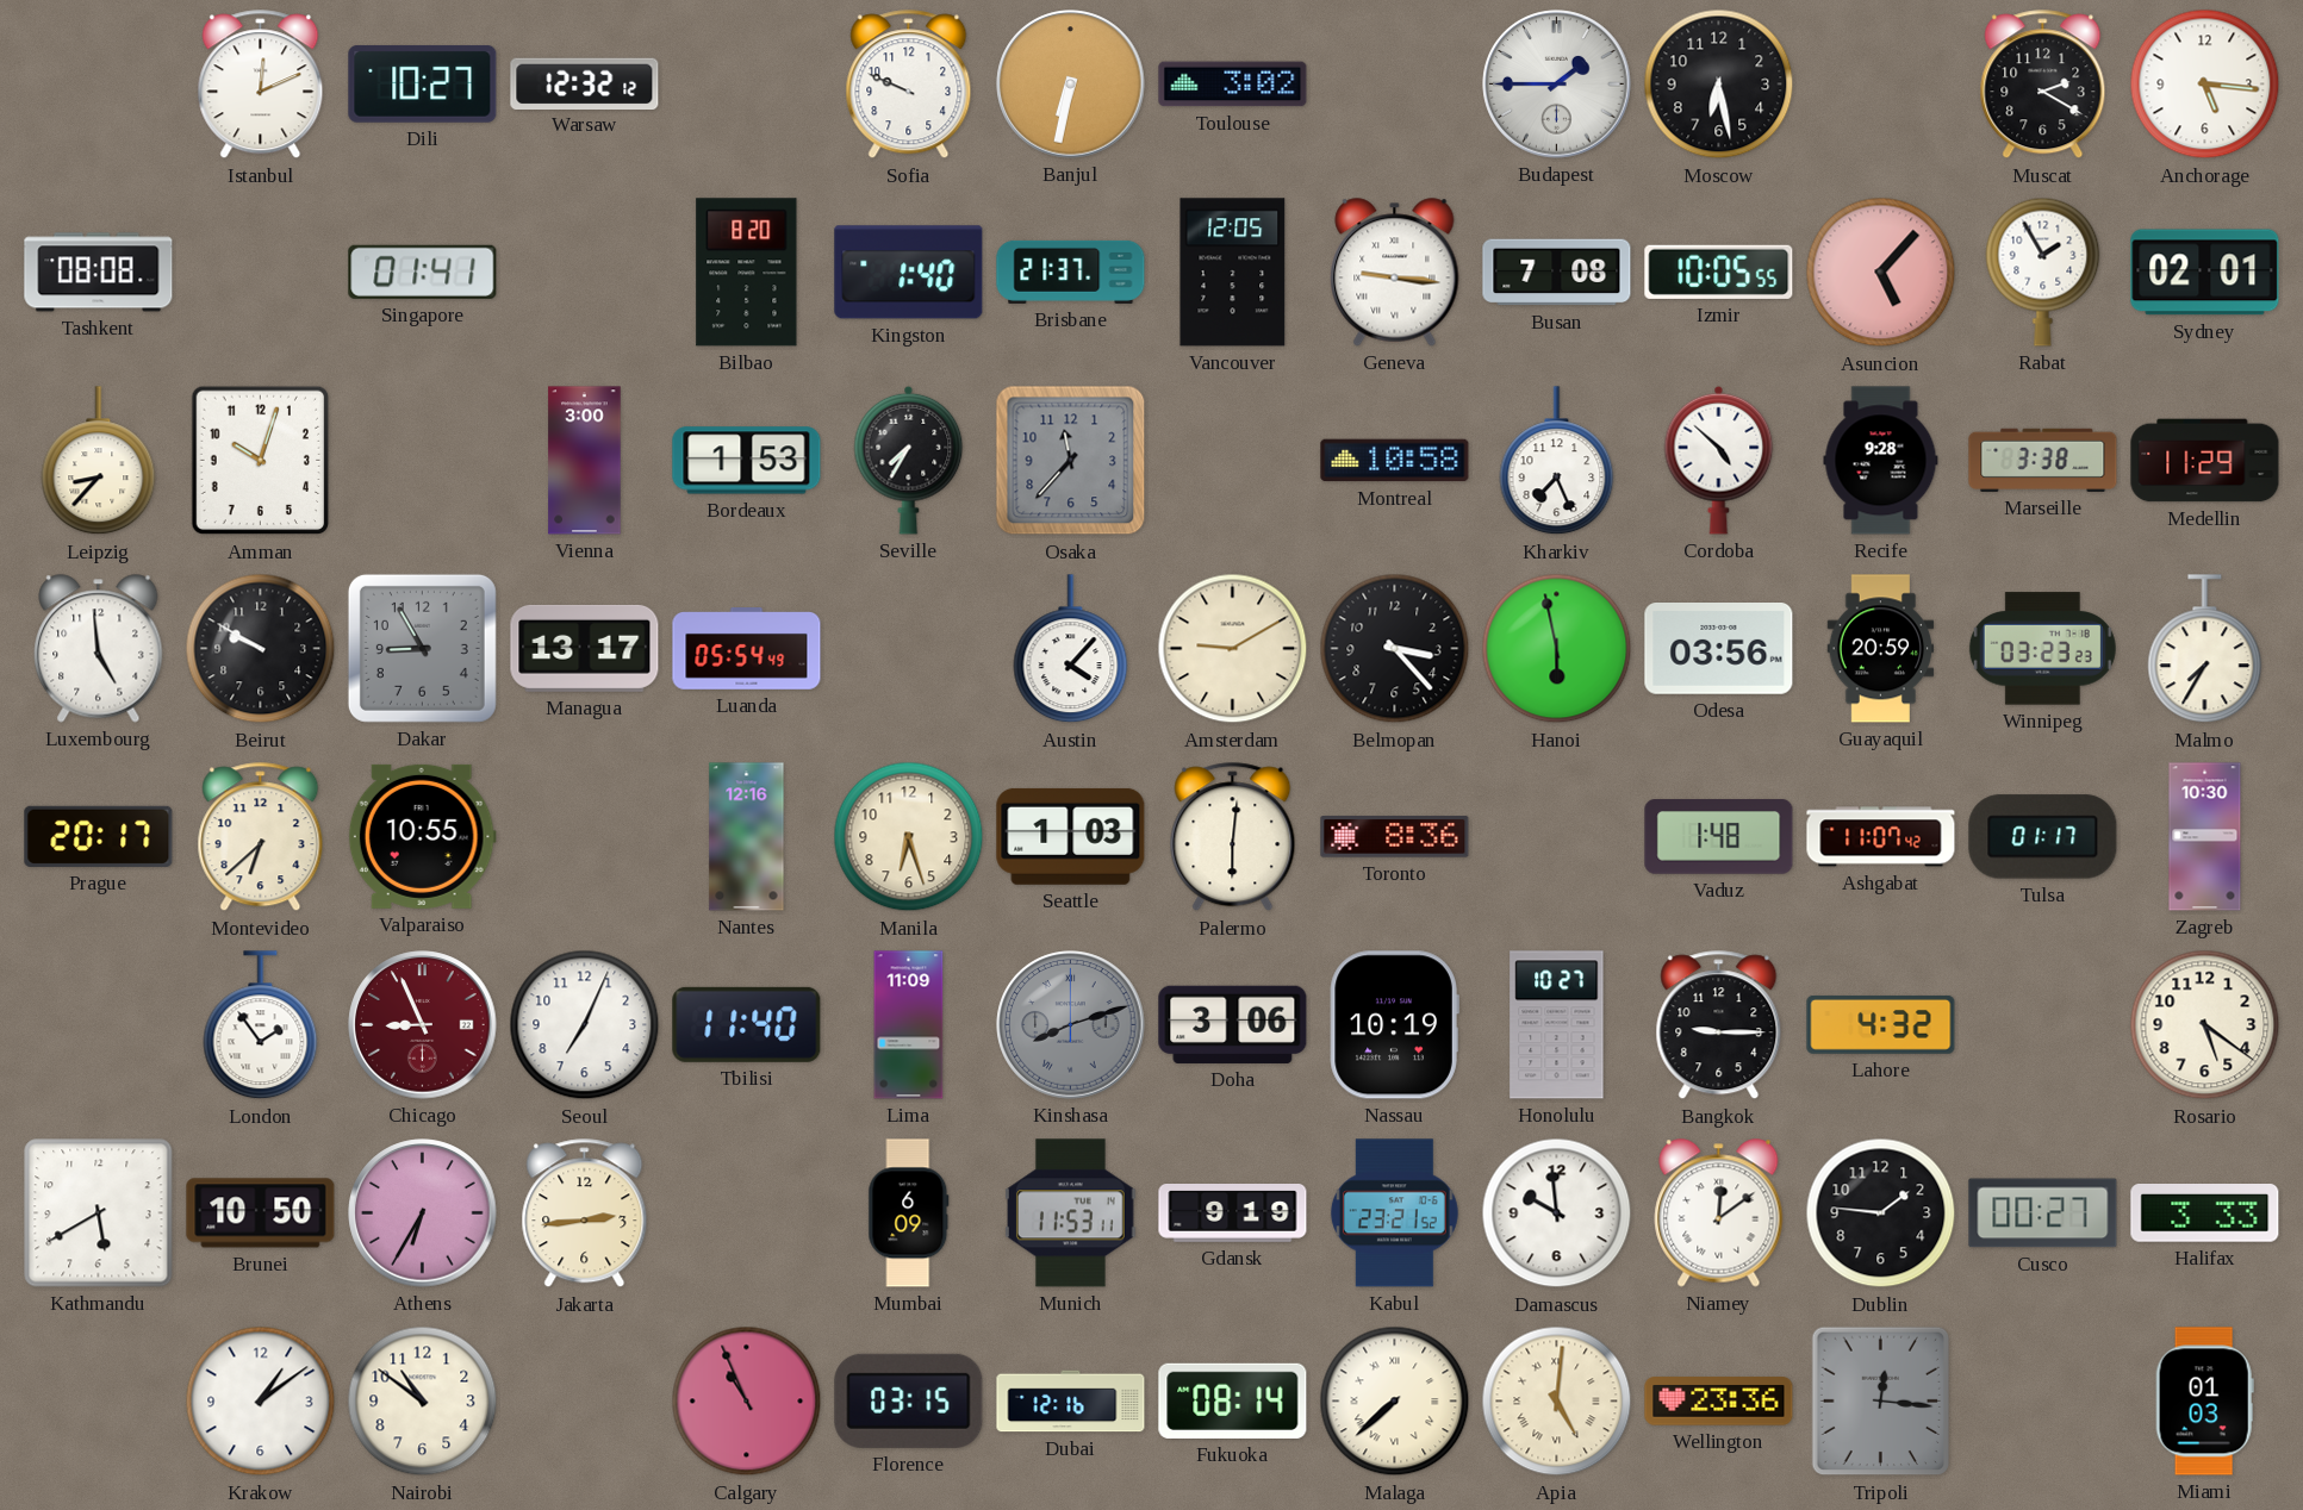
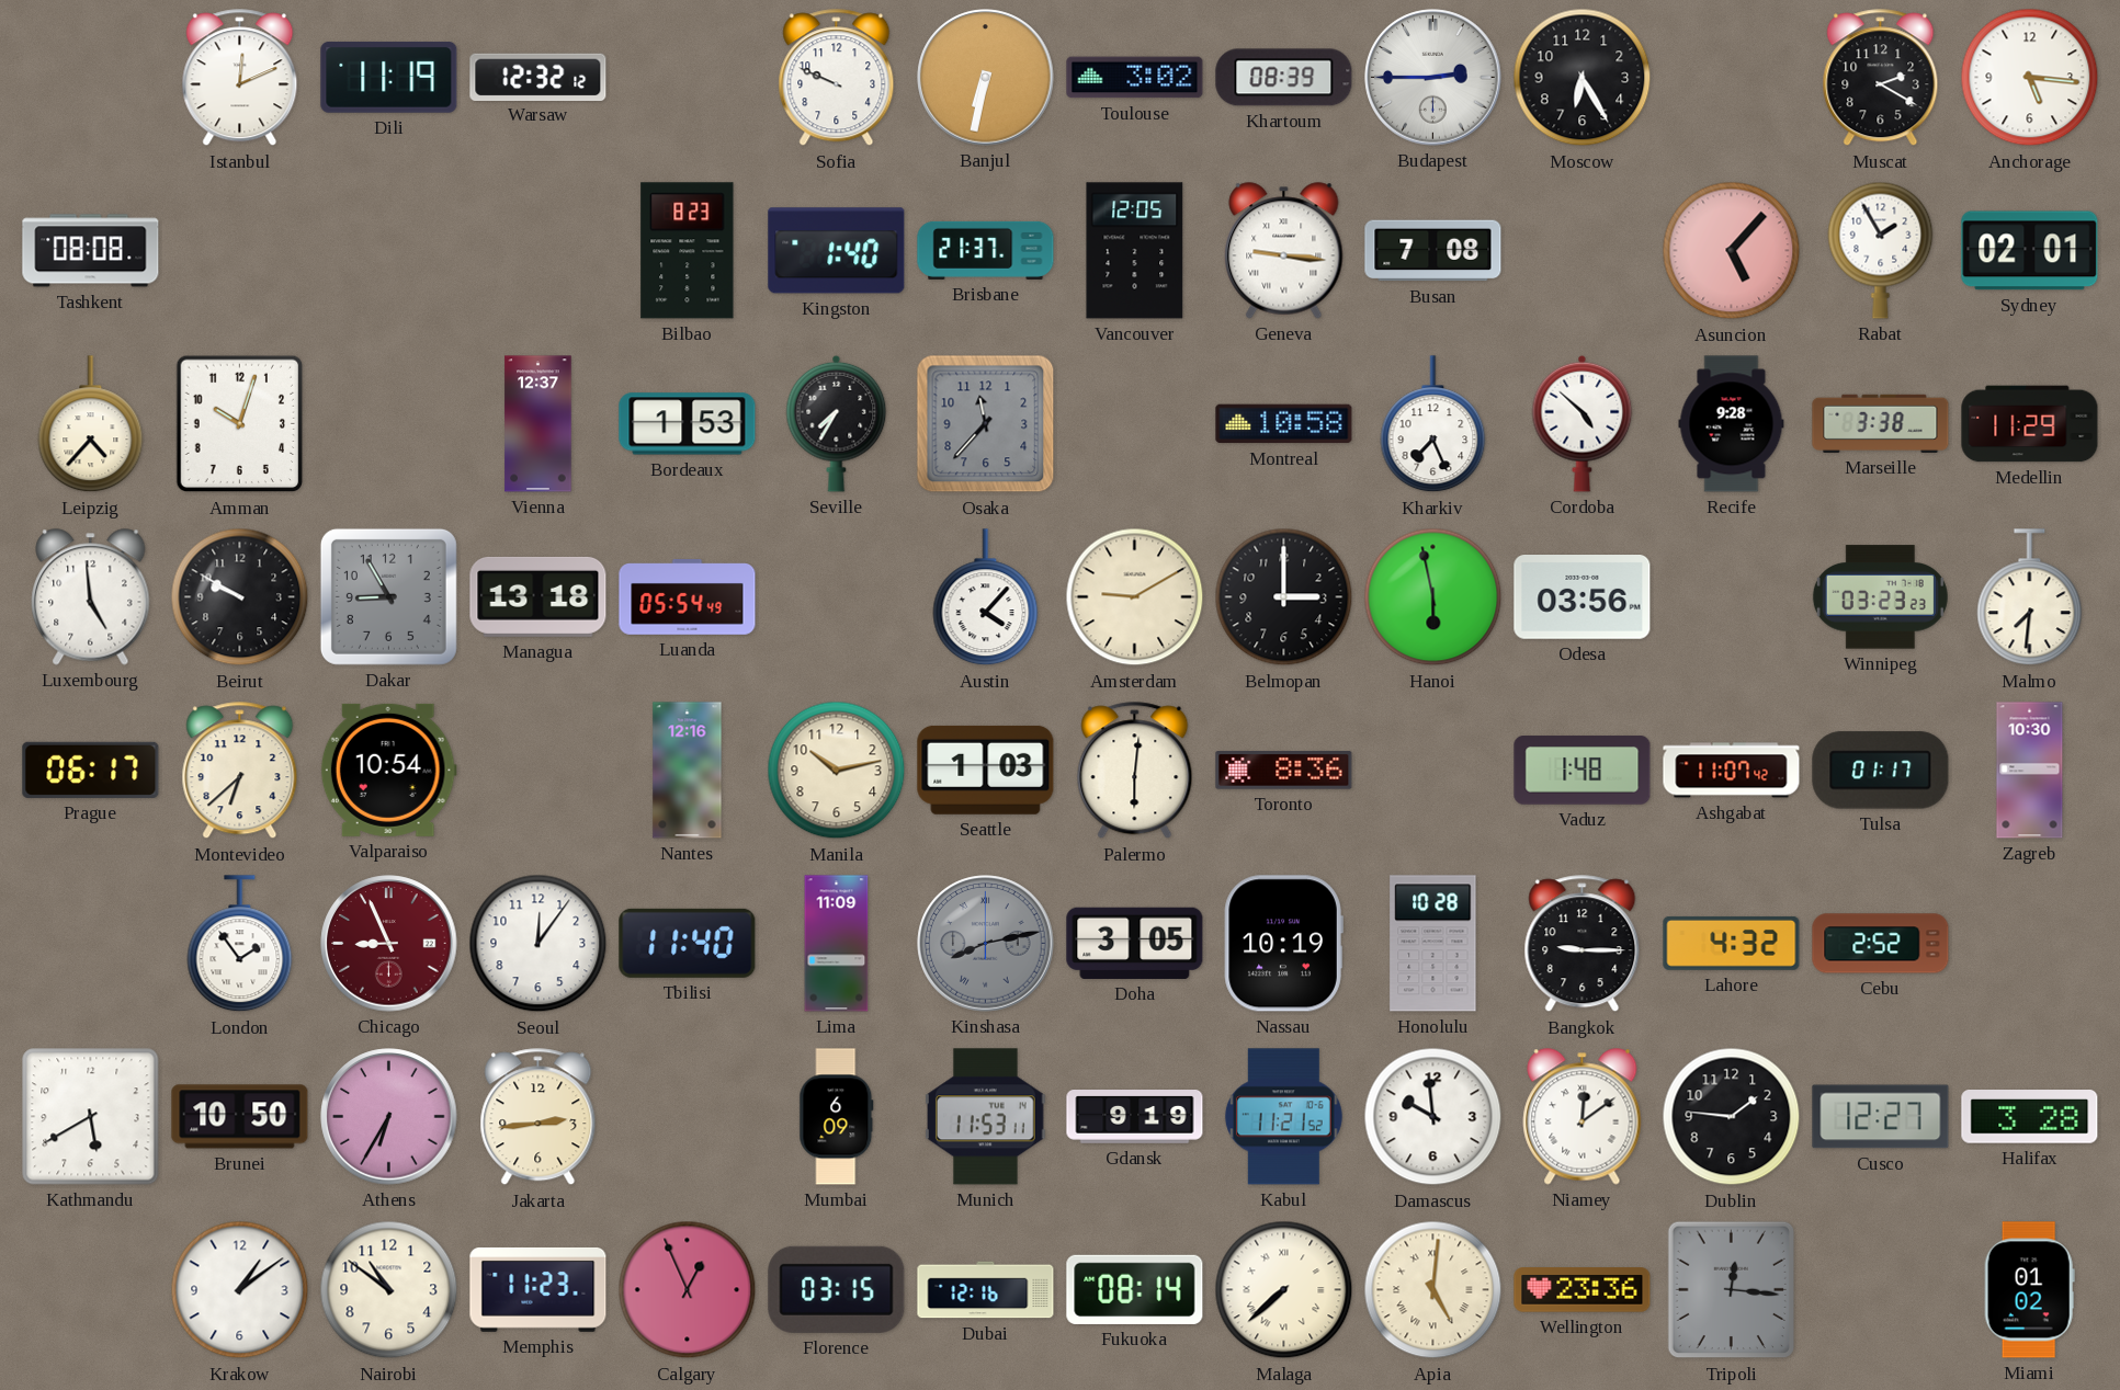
Dili: 10:27 -> 11:19 (389, 77)
Khartoum: none -> 08:39 (1284, 78)
Budapest: 1:45 -> 2:45 (1433, 78)
Moscow: 6:28 -> 6:25 (1583, 78)
Singapore: 01:41 -> none (423, 272)
Bilbao: 8:20 -> 8:23 (688, 251)
Izmir: 10:05 -> none (1719, 272)
Leipzig: 8:37 -> 4:37 (91, 424)
Vienna: 3:00 -> 12:37 (538, 424)
Managua: 13:17 -> 13:18 (538, 596)
Belmopan: 3:23 -> 3:00 (1284, 597)
Guayaquil: 20:59 -> none (1881, 649)
Malmo: 7:35 -> 7:31 (2030, 597)
Prague: 20:17 -> 06:17 (91, 770)
Valparaiso: 10:55 -> 10:54 (388, 770)
Manila: 6:27 -> 10:13 (837, 771)
Seoul: 7:04 -> 12:06 (538, 944)
Kinshasa: 8:12 -> 8:13 (986, 944)
Doha: 3:06 -> 3:05 (1135, 943)
Honolulu: 10:27 -> 10:28 (1433, 944)
Cebu: none -> 2:52 (1881, 944)
Rosario: 5:21 -> none (2205, 1025)
Kabul: 23:21 -> 11:21 (1283, 1117)
Cusco: 00:27 -> 12:27 (1881, 1117)
Halifax: 3:33 -> 3:28 (2030, 1117)
Memphis: none -> 11:23 (538, 1289)
Calgary: 10:56 -> 12:56 (688, 1290)
Miami: 01:03 -> 01:02 (2029, 1290)
